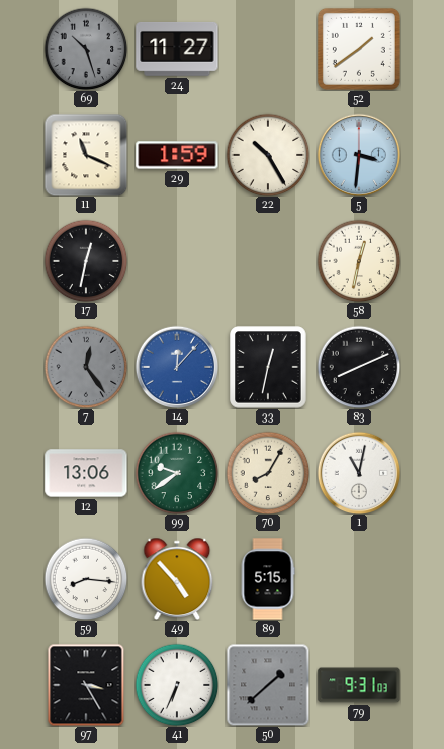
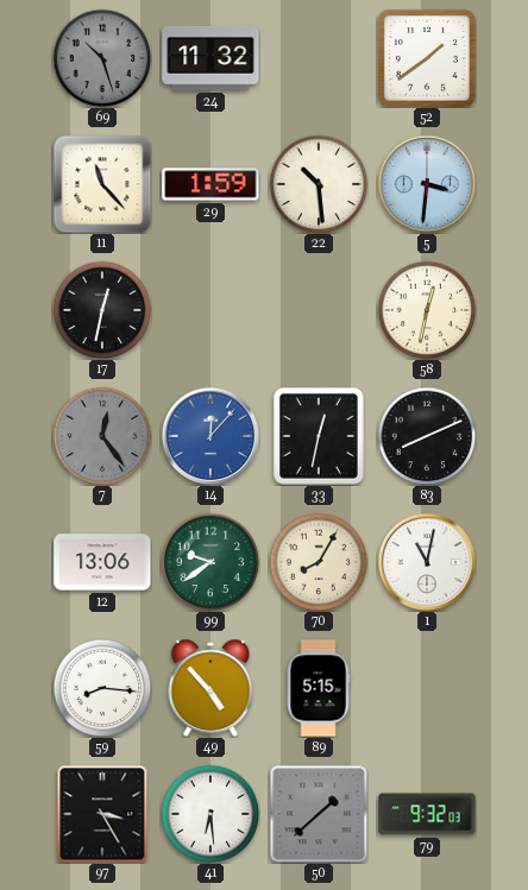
24: 11:27 -> 11:32 (210, 58)
11: 11:19 -> 11:23 (102, 184)
22: 10:25 -> 10:29 (319, 184)
41: 6:34 -> 6:29 (210, 814)
79: 9:31 -> 9:32 (427, 814)
